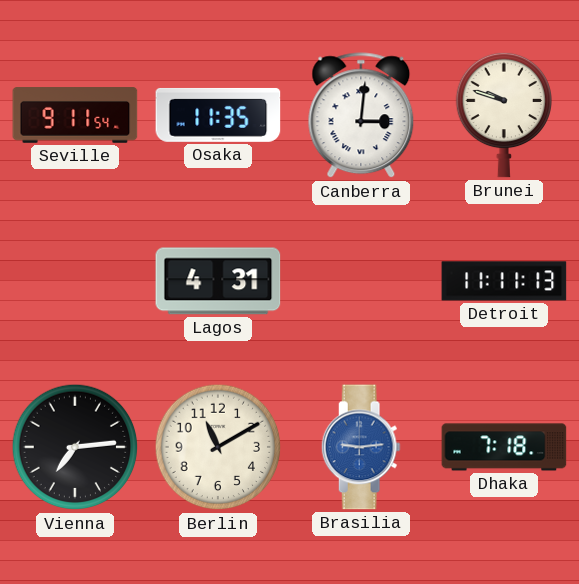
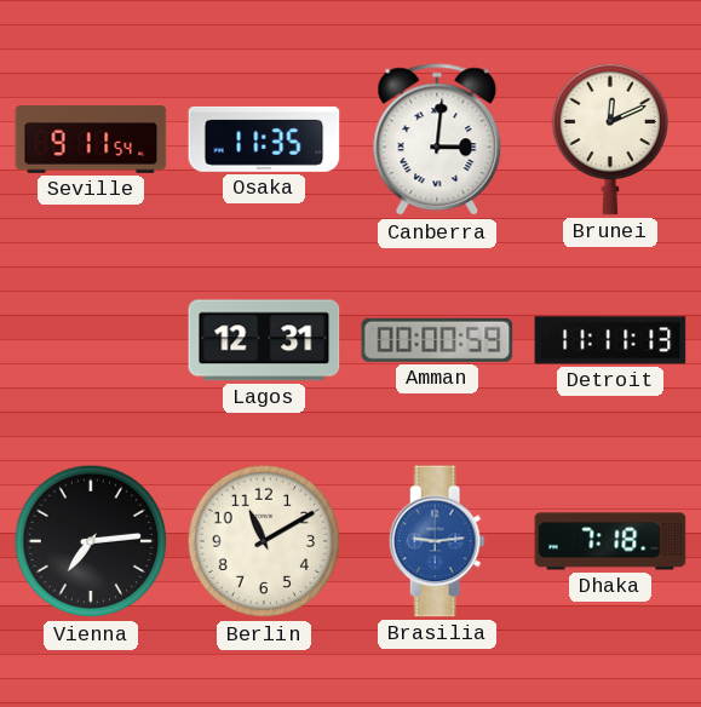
Brunei: 9:48 -> 12:11 (609, 139)
Lagos: 4:31 -> 12:31 (264, 340)
Amman: none -> 00:00 (437, 340)
